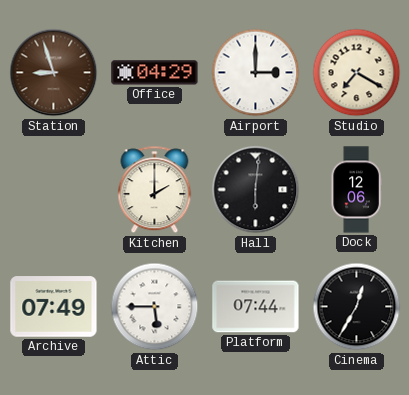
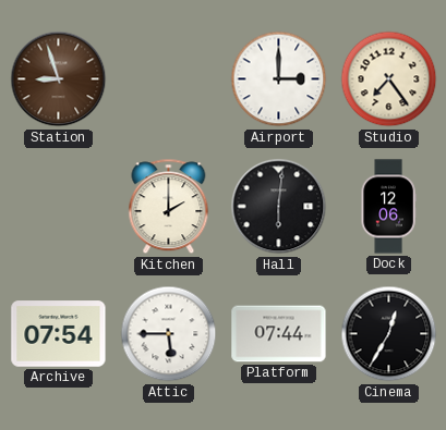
Office: 04:29 -> none (155, 73)
Studio: 7:20 -> 7:24 (389, 79)
Archive: 07:49 -> 07:54 (59, 334)
